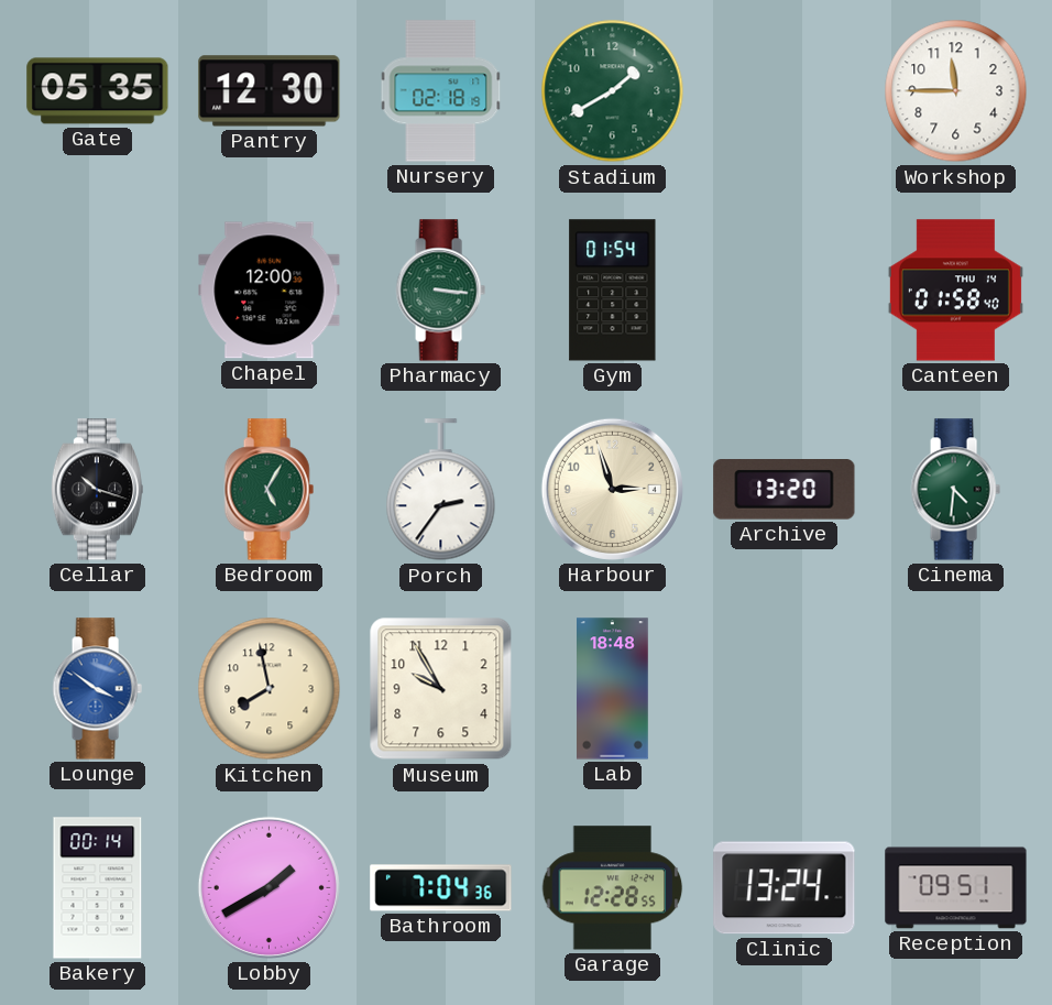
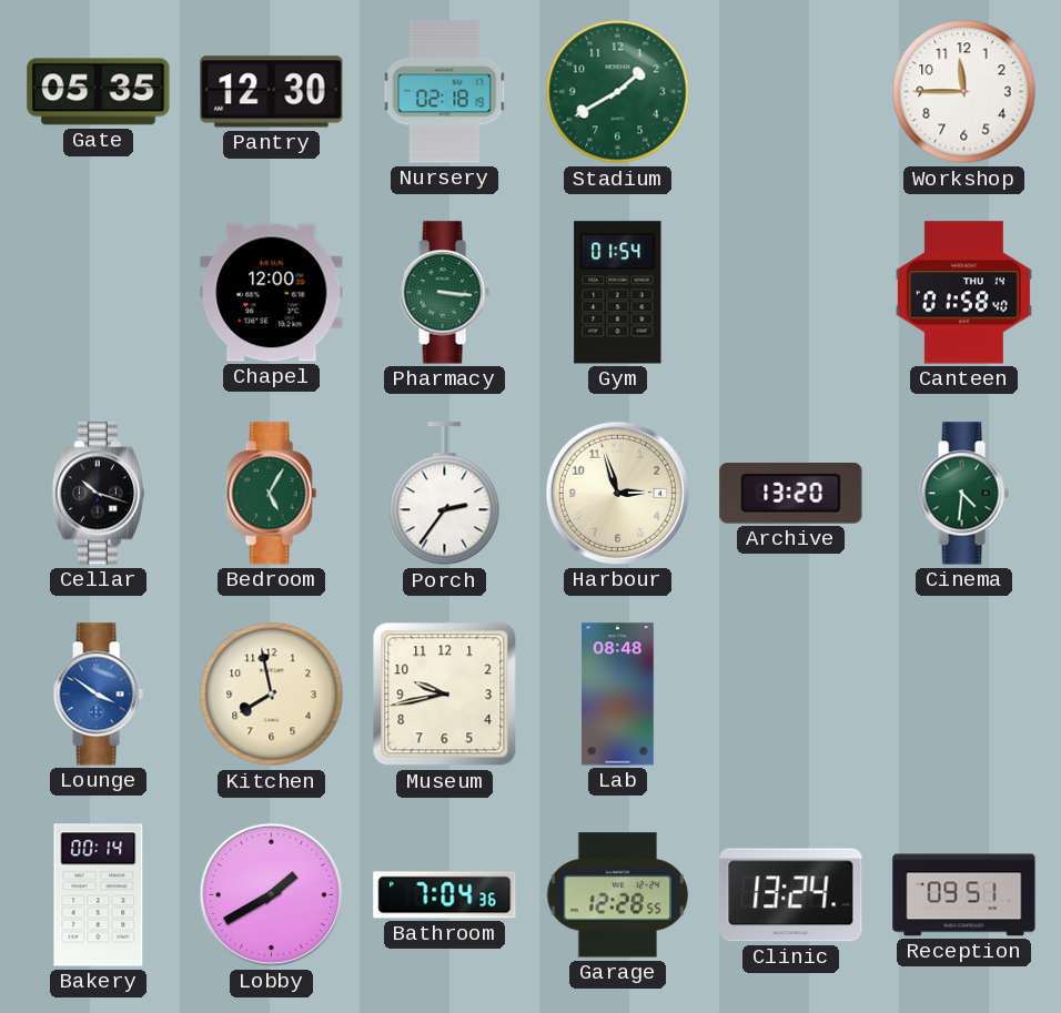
Museum: 9:55 -> 9:43 (445, 695)
Lab: 18:48 -> 08:48 (618, 695)
